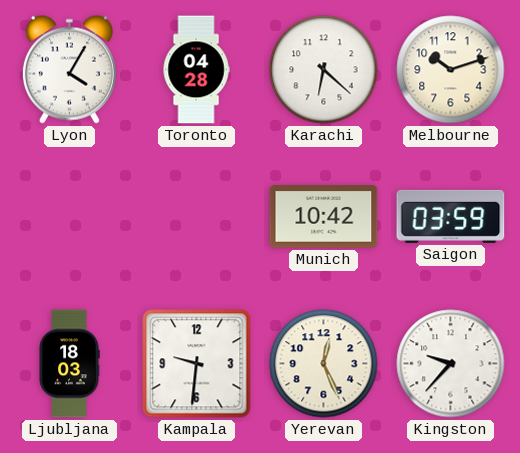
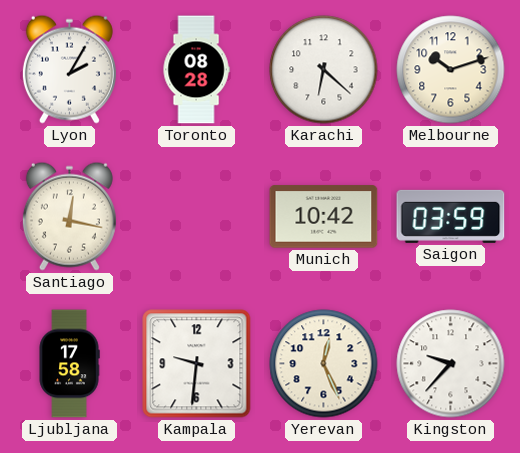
Lyon: 4:05 -> 2:05 (69, 69)
Toronto: 04:28 -> 08:28 (196, 70)
Santiago: none -> 12:17 (69, 216)
Ljubljana: 18:03 -> 17:58 (69, 364)
